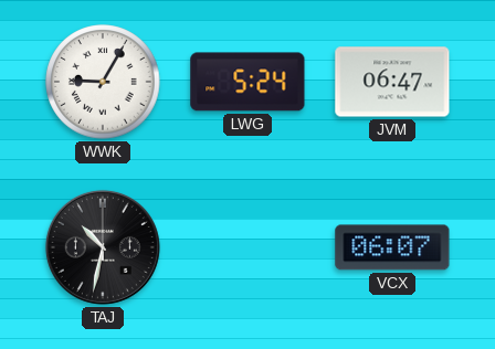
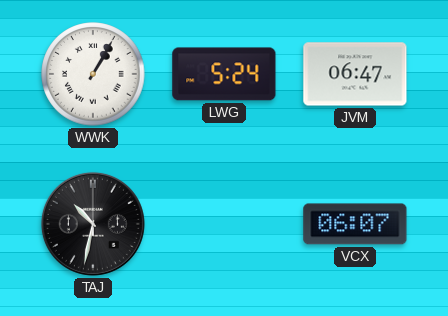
WWK: 9:05 -> 1:05 (93, 74)
